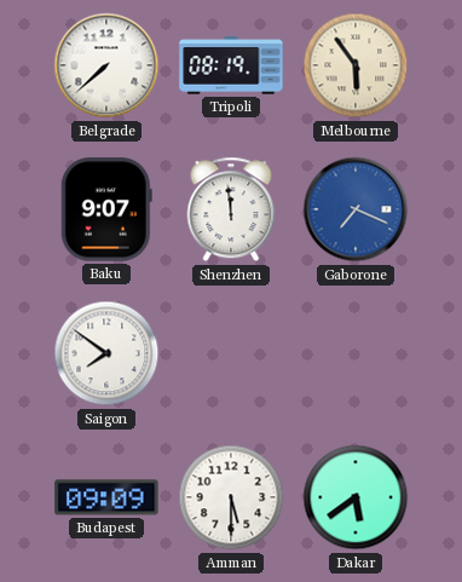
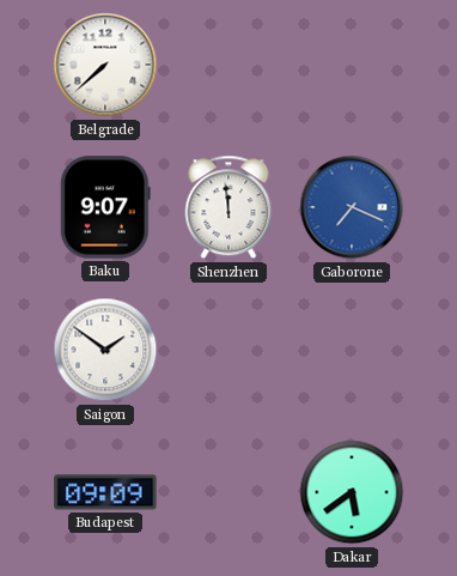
Tripoli: 08:19 -> none (231, 65)
Melbourne: 5:54 -> none (356, 65)
Saigon: 7:51 -> 1:51 (105, 350)
Amman: 5:30 -> none (231, 497)
